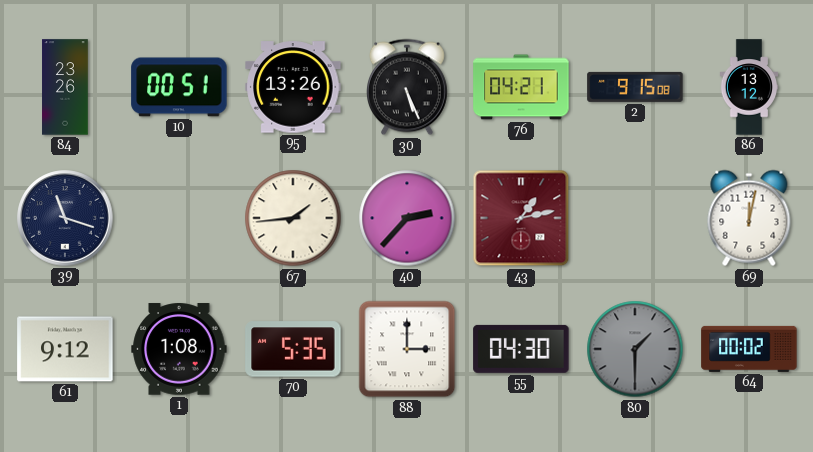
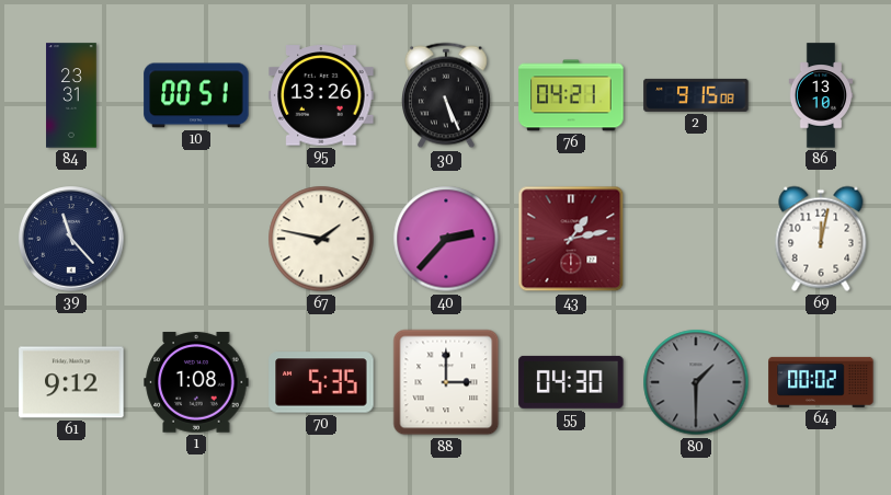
84: 23:26 -> 23:31 (71, 95)
86: 13:12 -> 13:10 (821, 95)
39: 11:18 -> 11:23 (71, 239)
67: 1:44 -> 1:47 (321, 239)
